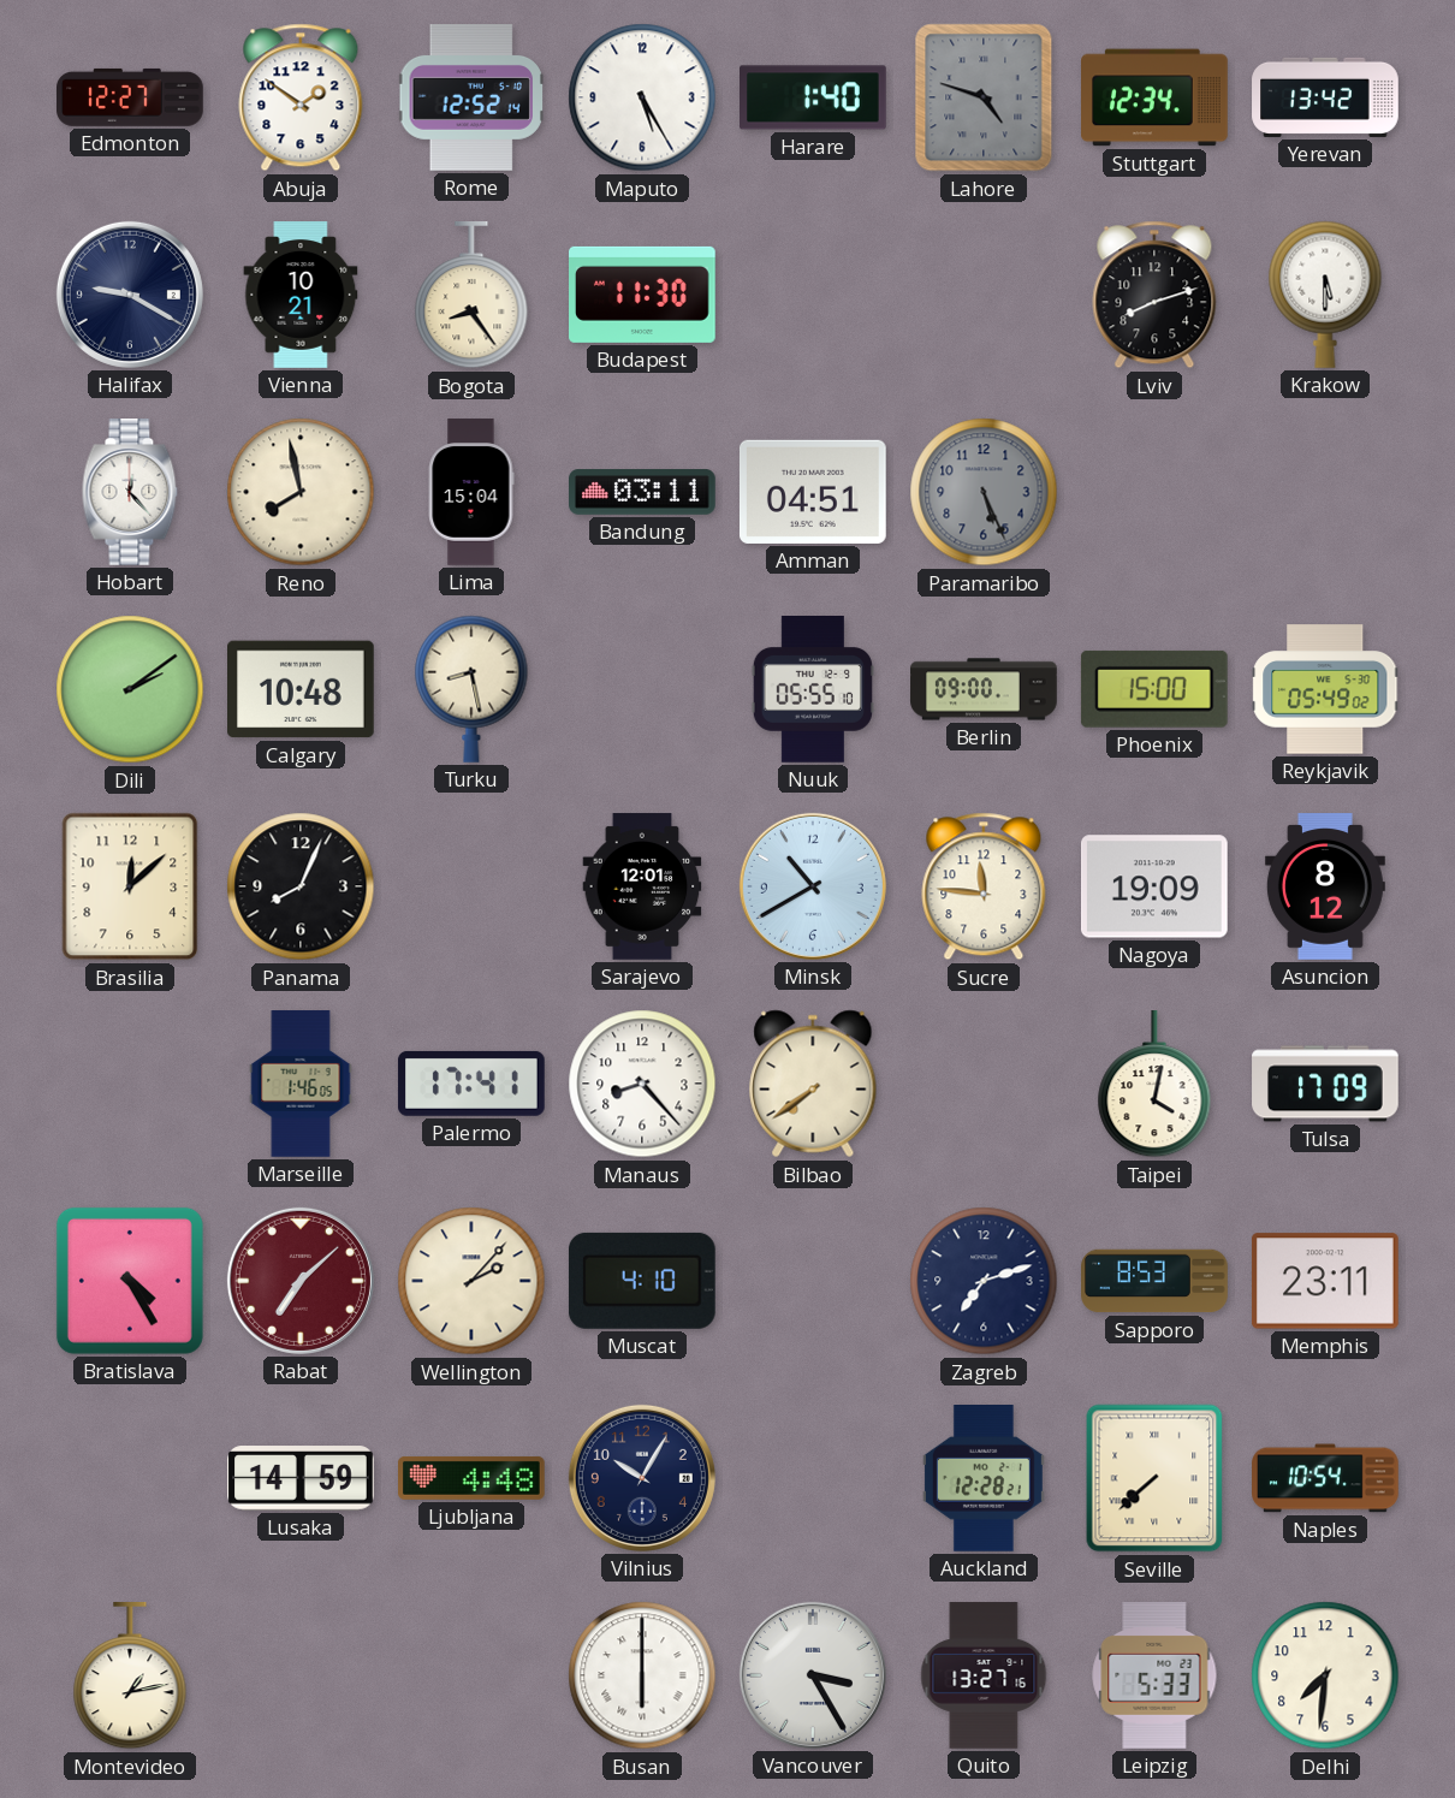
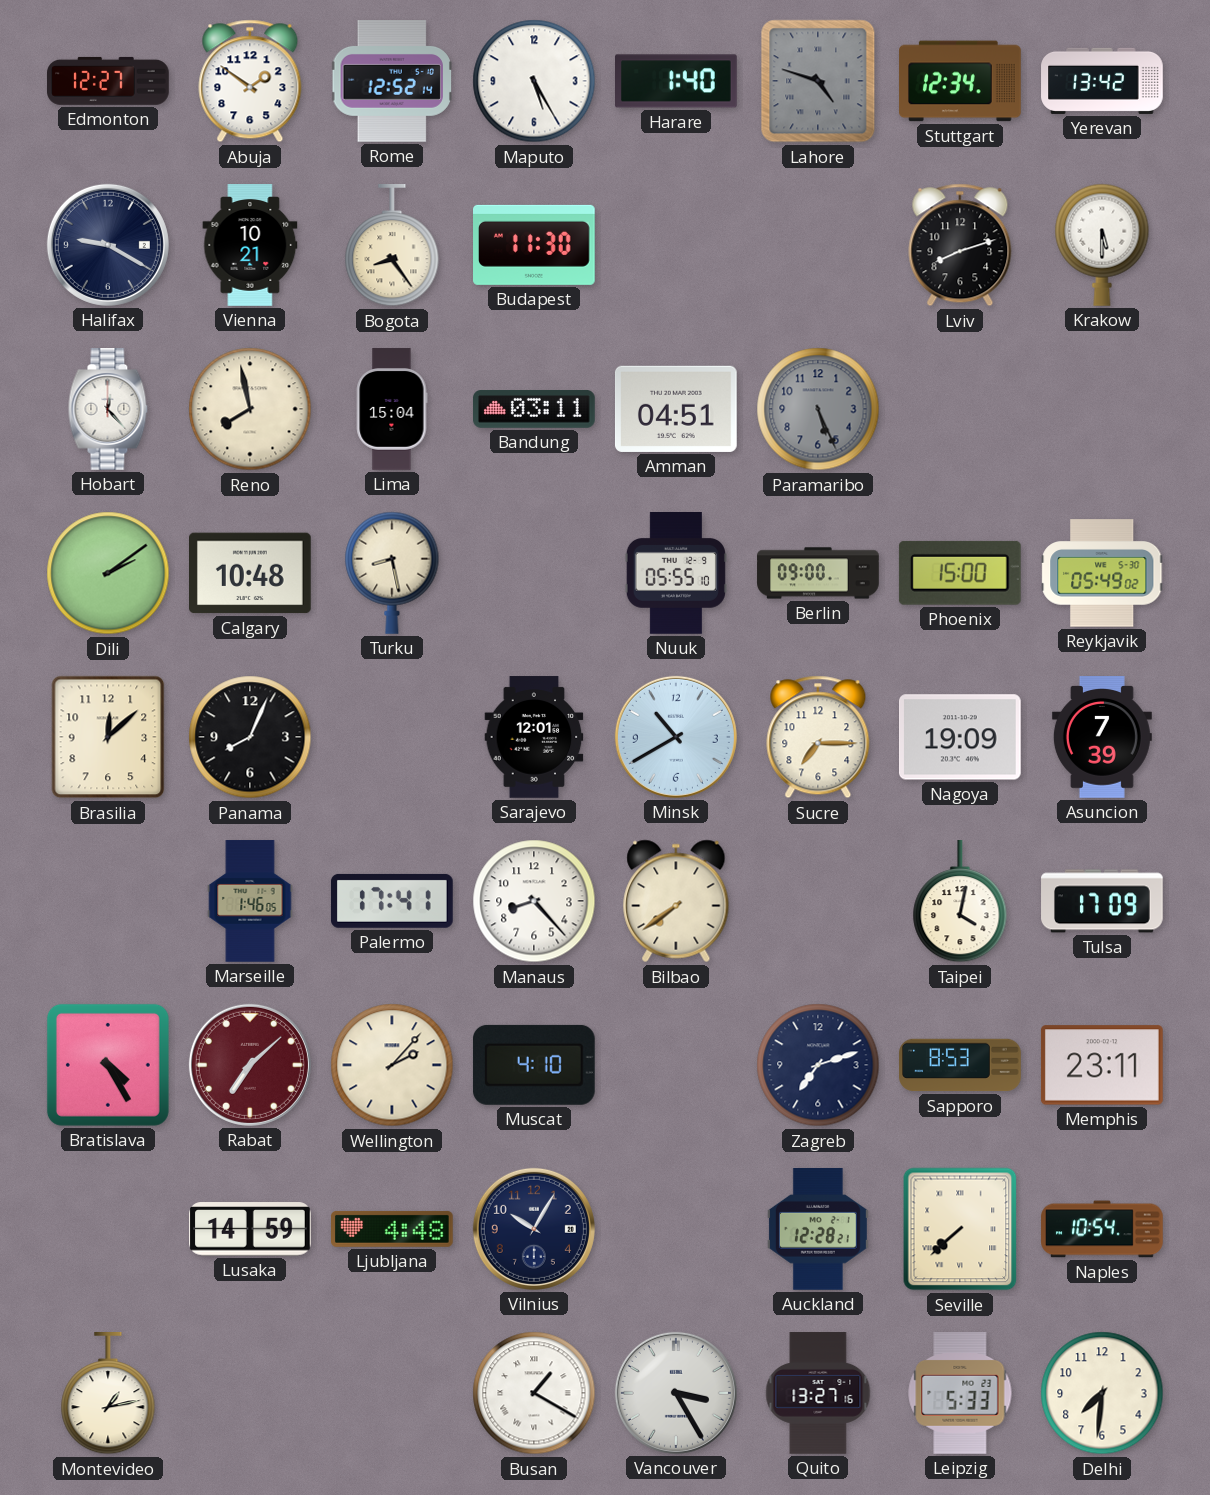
Sucre: 11:46 -> 7:15 (818, 737)
Asuncion: 8:12 -> 7:39 (1102, 737)
Busan: 6:00 -> 1:20 (534, 1393)
